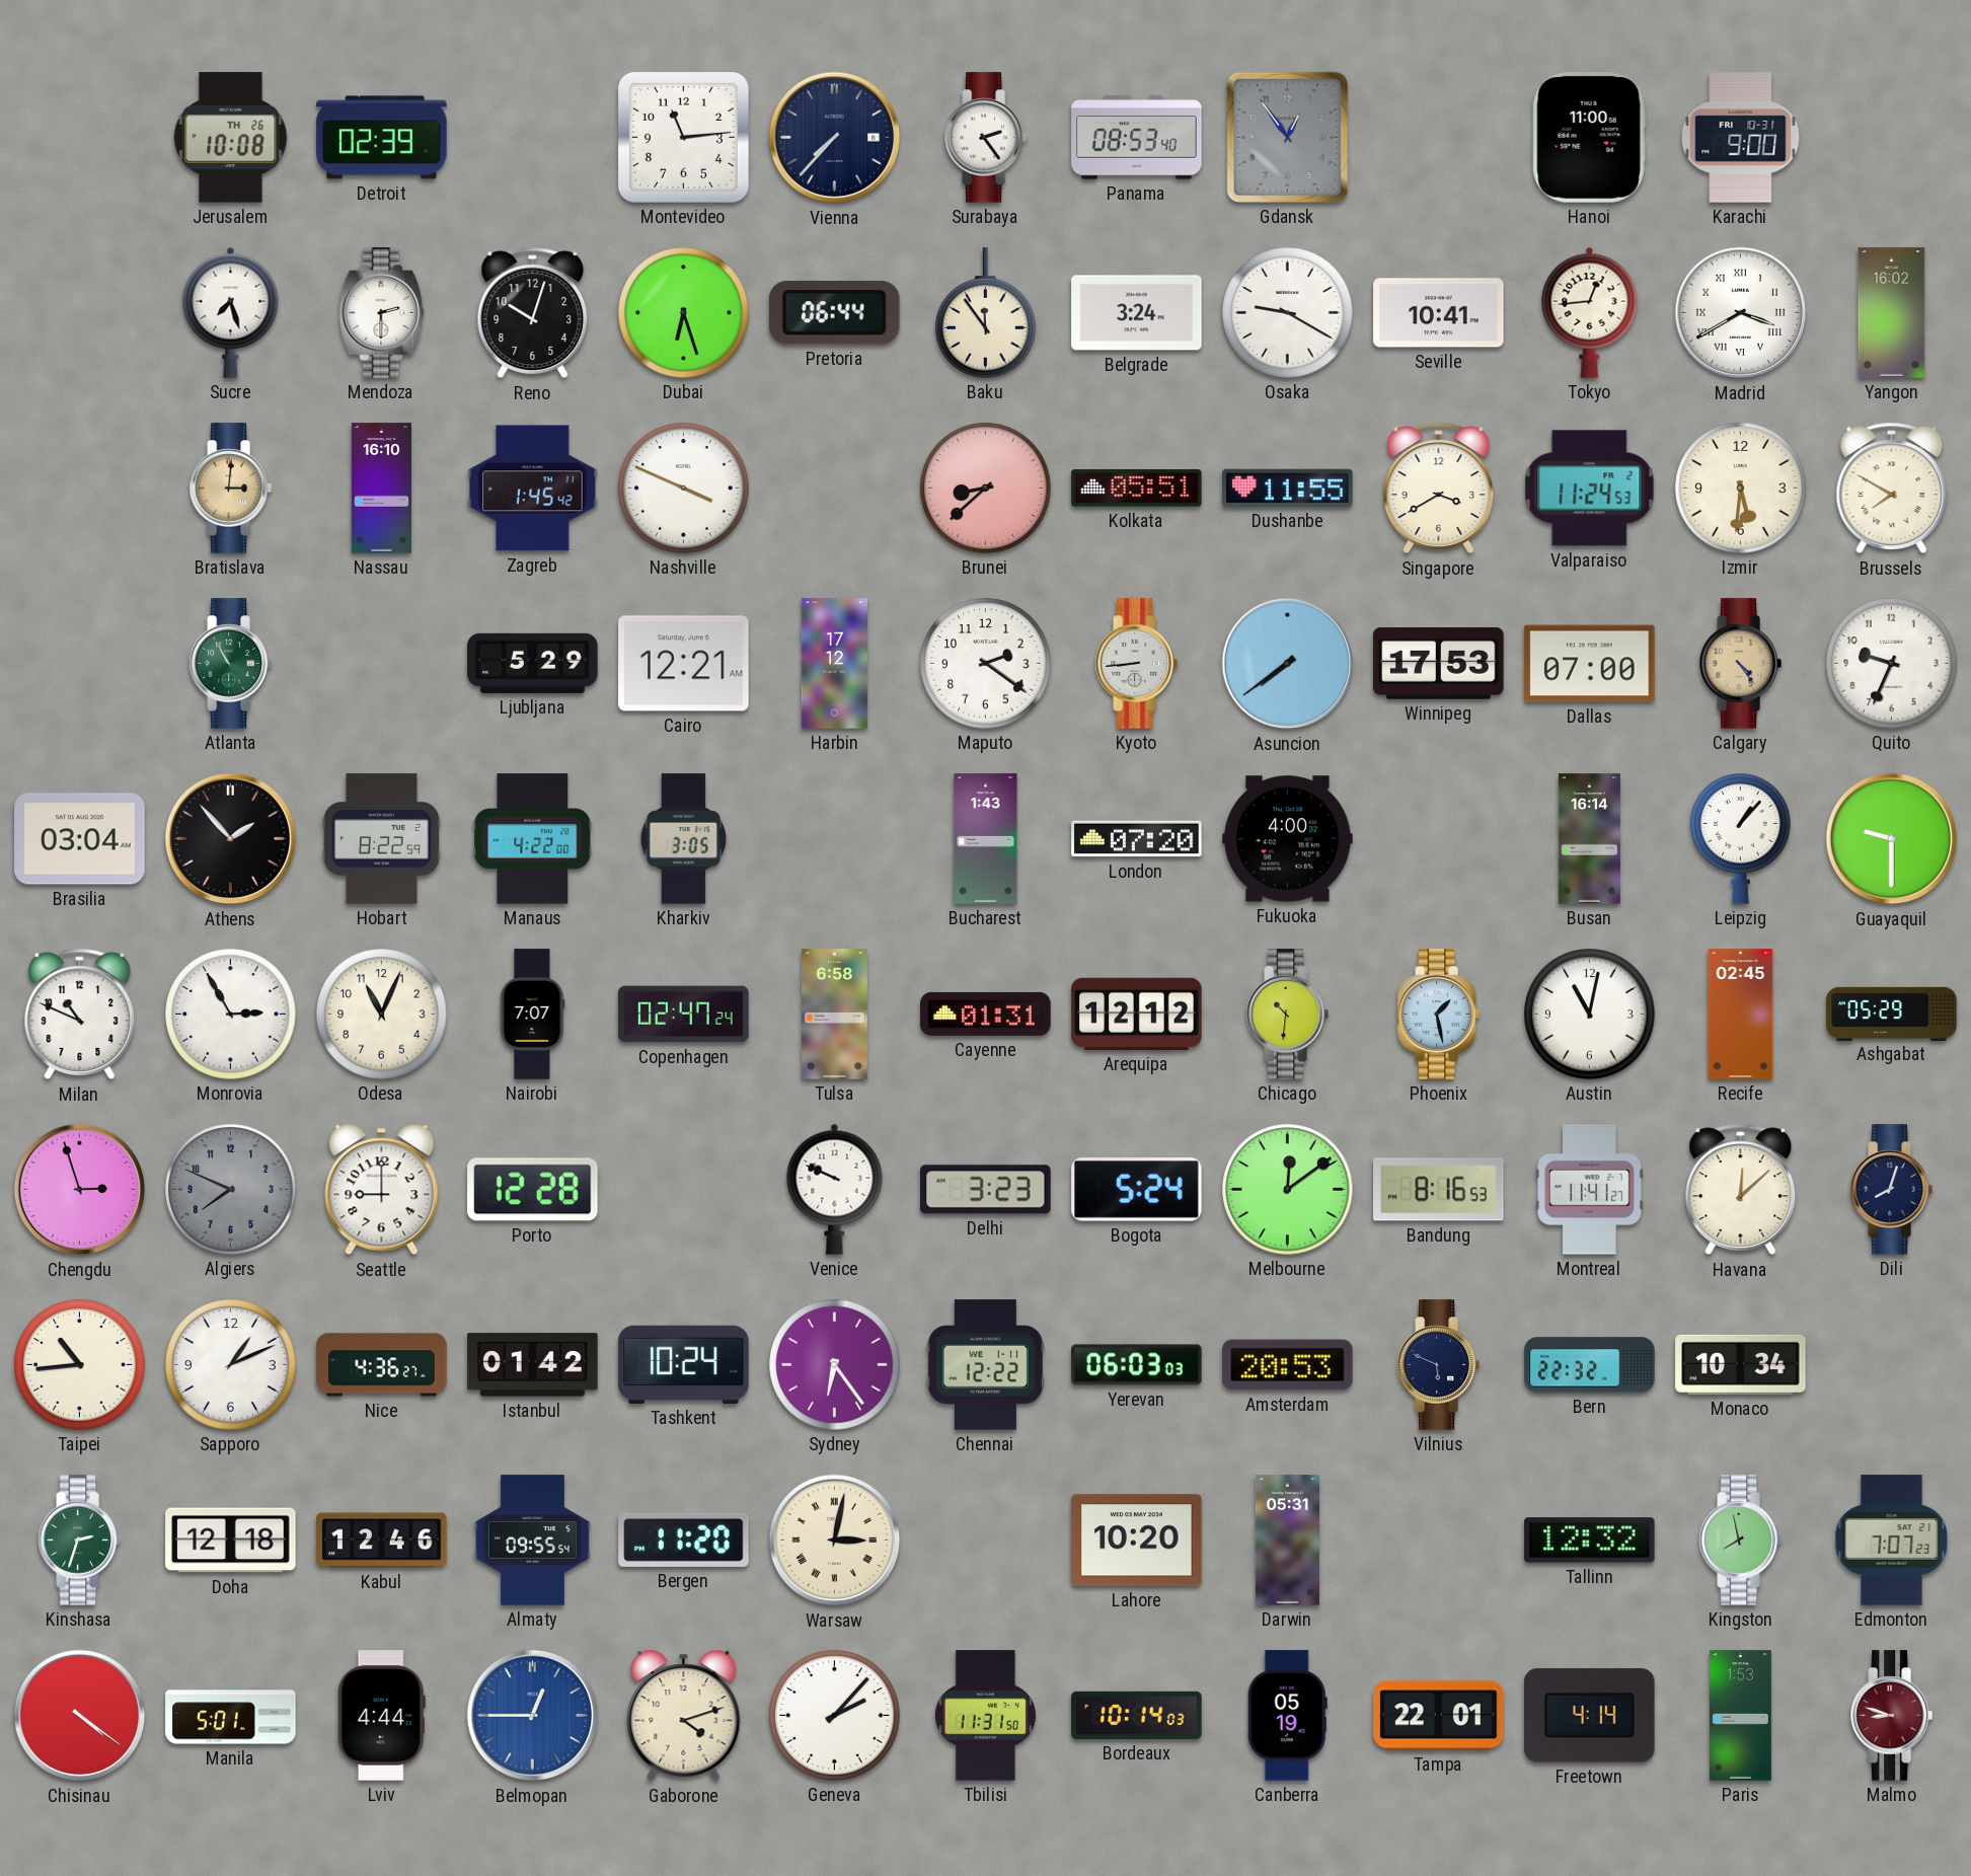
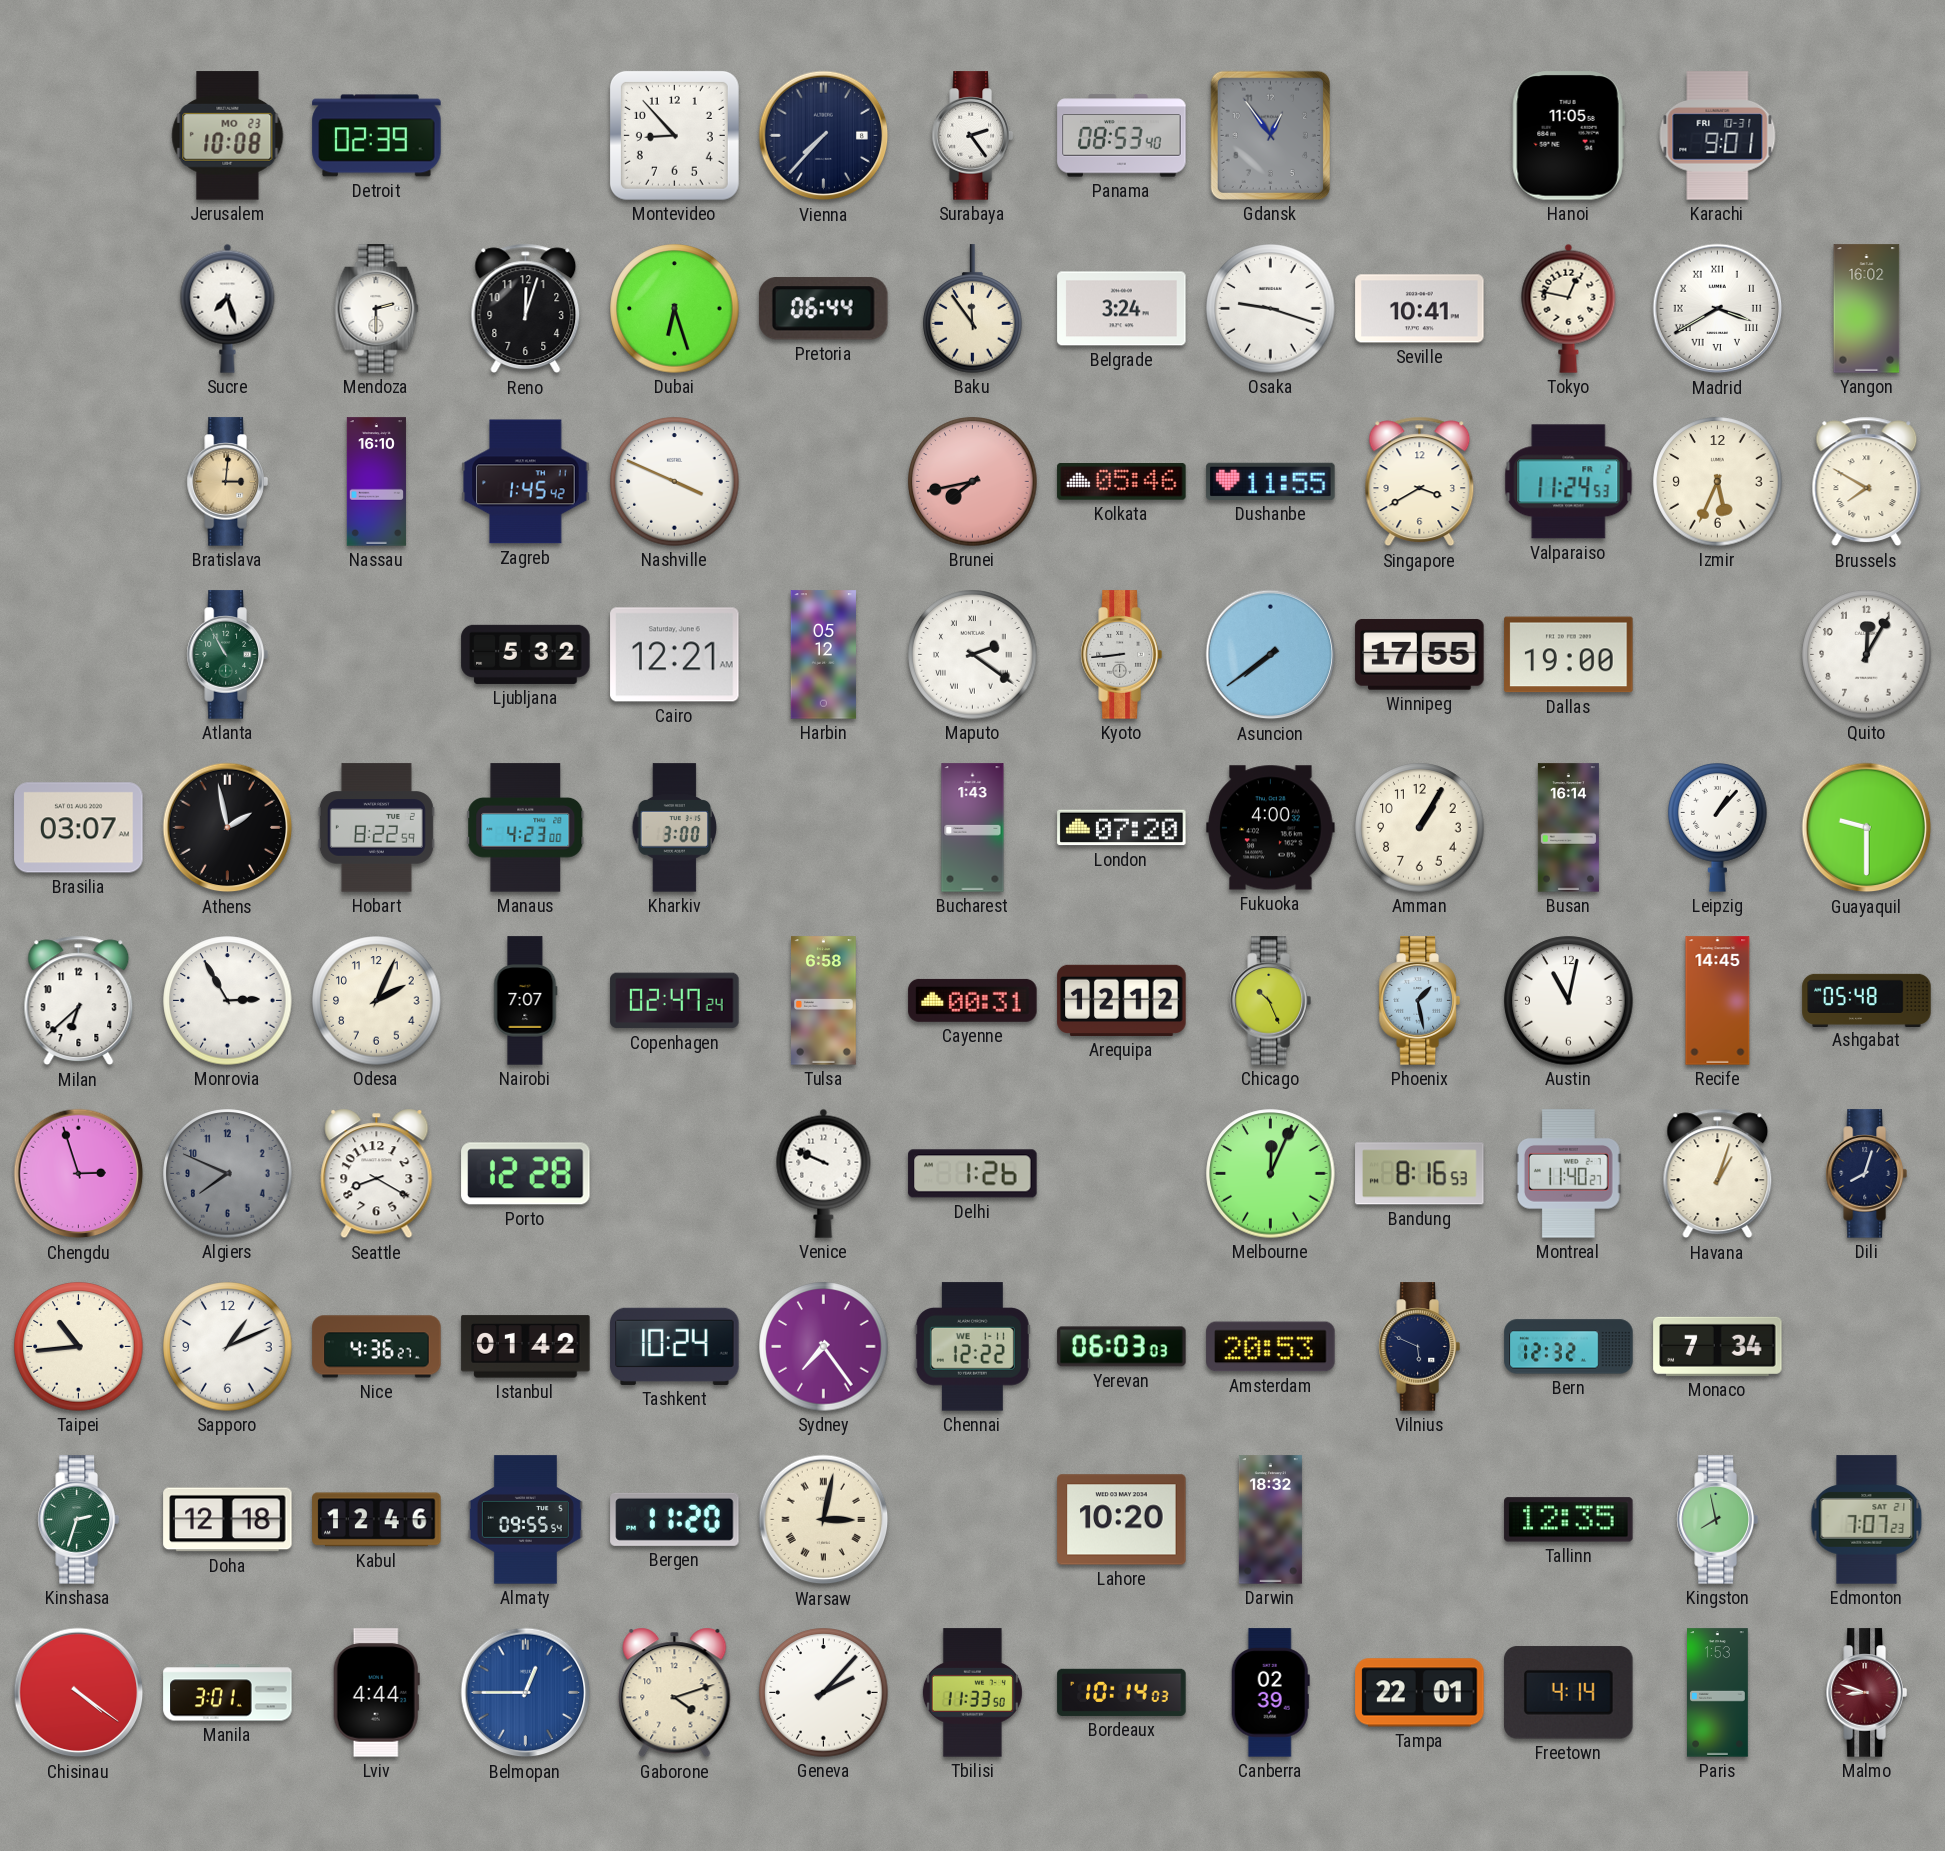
Jerusalem date: TH 26 -> MO 23 (228, 136)
Montevideo: 11:14 -> 8:53 (674, 135)
Hanoi: 11:00 -> 11:05 (1568, 136)
Karachi: 9:00 -> 9:01 (1718, 136)
Reno: 10:03 -> 12:03 (526, 309)
Osaka: 9:20 -> 9:18 (1271, 309)
Tokyo: 12:44 -> 12:47 (1569, 308)
Brunei: 8:38 -> 7:43 (973, 482)
Kolkata: 05:51 -> 05:46 (1122, 482)
Izmir: 5:31 -> 5:34 (1718, 482)
Ljubljana: 5:29 -> 5:32 (526, 654)
Harbin: 17:12 -> 05:12 (823, 655)
Maputo numerals: Arabic -> Roman (973, 655)
Winnipeg: 17:53 -> 17:55 (1420, 655)
Dallas: 07:00 -> 19:00 (1569, 655)
Calgary: 4:24 -> none (1740, 664)
Quito: 9:34 -> 12:05 (1867, 655)
Brasilia: 03:04 -> 03:07 (79, 828)
Athens: 1:53 -> 1:58 (228, 828)
Manaus: 4:22 -> 4:23 (526, 828)
Kharkiv: 3:05 -> 3:00 (675, 828)
Amman: none -> 1:05 (1420, 828)
Milan: 10:49 -> 6:38 (79, 1001)
Odesa: 11:04 -> 2:04 (377, 1001)
Cayenne: 01:31 -> 00:31 (973, 1000)
Chicago: 10:31 -> 10:26 (1270, 1001)
Recife: 02:45 -> 14:45 (1718, 1001)
Ashgabat: 05:29 -> 05:48 (1867, 1000)
Seattle: 9:00 -> 8:20 (377, 1174)
Delhi: 3:23 -> 1:26 (973, 1174)
Bogota: 5:24 -> none (1137, 1190)
Melbourne: 12:09 -> 12:04 (1271, 1174)
Montreal: 11:41 -> 11:40 (1569, 1174)
Havana: 12:08 -> 1:03 (1718, 1174)
Sydney: 6:24 -> 7:24 (824, 1347)
Bern: 22:32 -> 12:32 (1569, 1347)
Monaco: 10:34 -> 7:34 (1718, 1346)
Darwin: 05:31 -> 18:32 (1270, 1520)
Tallinn: 12:32 -> 12:35 (1569, 1520)
Manila: 5:01 -> 3:01 (228, 1693)
Tbilisi: 11:31 -> 11:33 (972, 1693)
Canberra: 05:19 -> 02:39 (1270, 1693)
